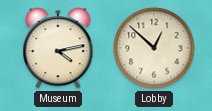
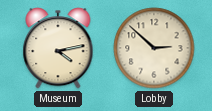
Lobby: 12:52 -> 2:52 (154, 48)
